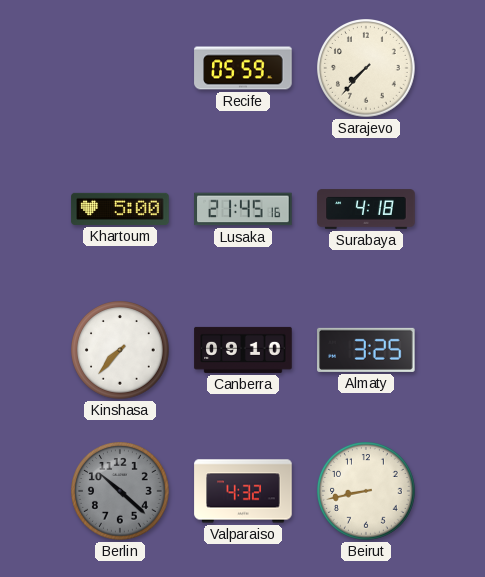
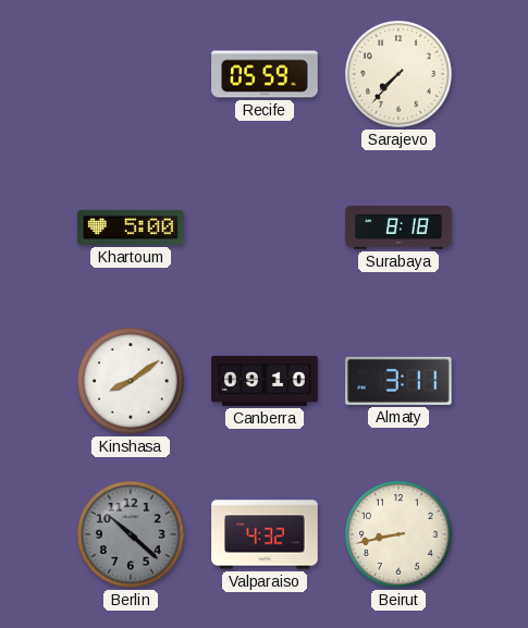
Lusaka: 21:45 -> none (243, 209)
Surabaya: 4:18 -> 8:18 (398, 227)
Kinshasa: 7:37 -> 8:09 (131, 381)
Almaty: 3:25 -> 3:11 (398, 381)
